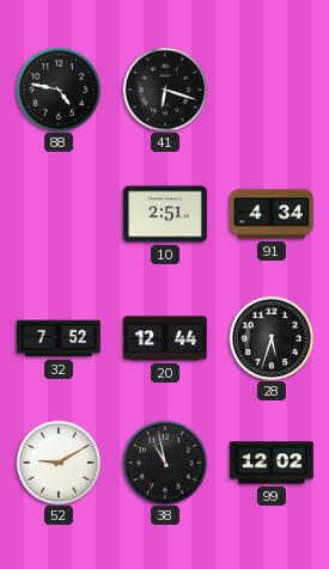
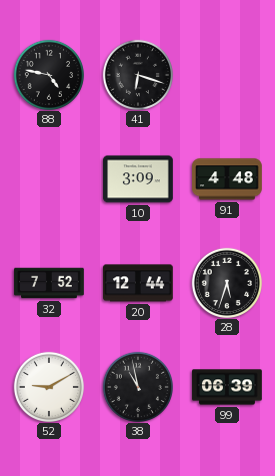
10: 2:51 -> 3:09 (138, 179)
91: 4:34 -> 4:48 (227, 179)
99: 12:02 -> 06:39 (227, 387)
